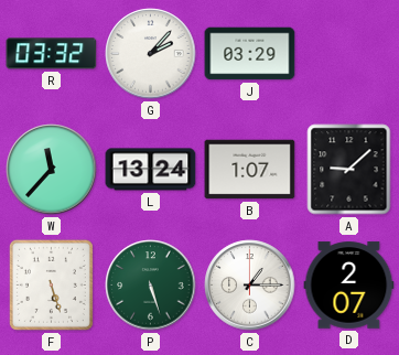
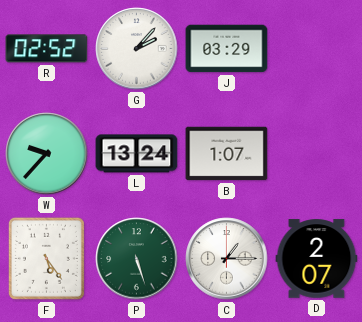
R: 03:32 -> 02:52 (47, 49)
W: 11:37 -> 9:37 (47, 154)
A: 9:08 -> none (349, 170)
F: 5:27 -> 5:24 (46, 258)
